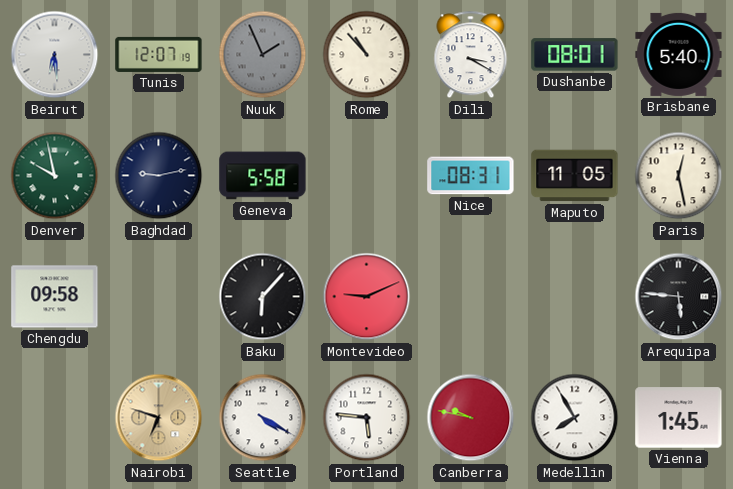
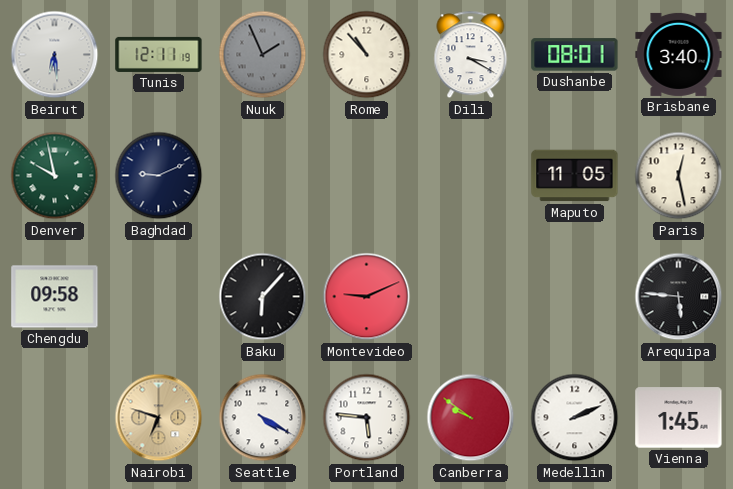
Tunis: 12:07 -> 12:11 (159, 54)
Brisbane: 5:40 -> 3:40 (679, 54)
Baghdad: 9:13 -> 9:11 (159, 176)
Geneva: 5:58 -> none (263, 176)
Nice: 08:31 -> none (471, 176)
Canberra: 9:47 -> 9:51 (471, 418)
Medellin: 7:55 -> 2:11 (575, 418)
